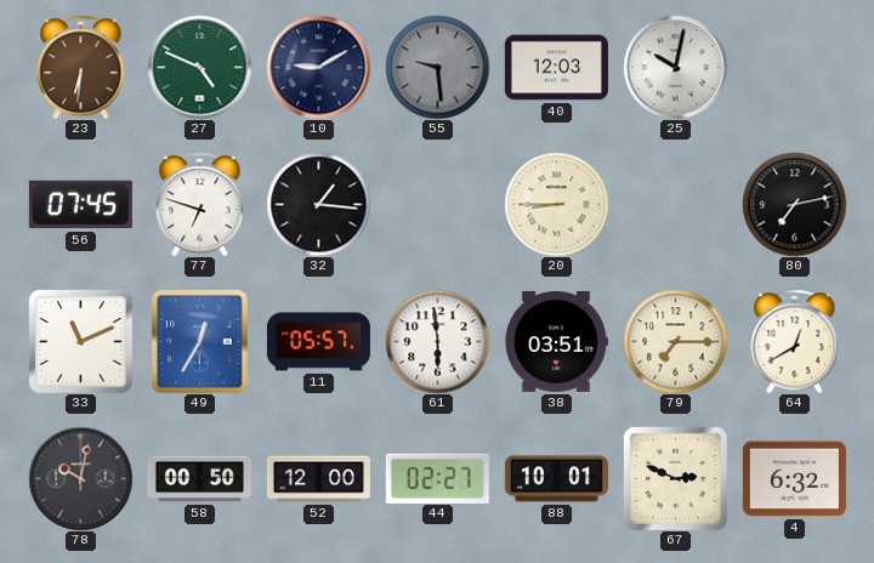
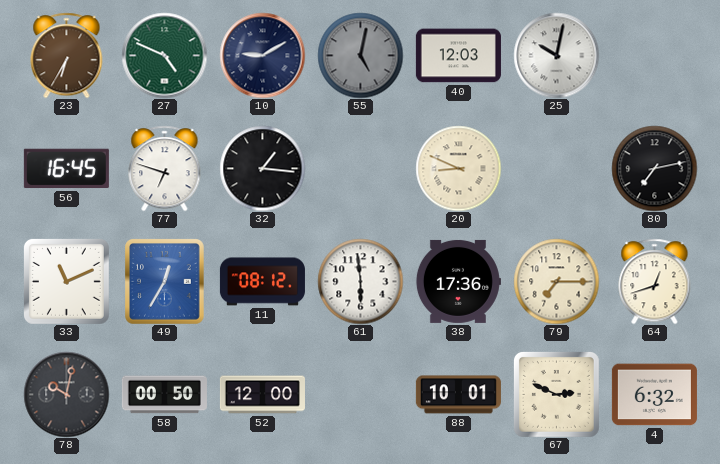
23: 6:31 -> 6:35 (67, 55)
55: 9:29 -> 5:02 (360, 55)
56: 07:45 -> 16:45 (66, 169)
20: 8:45 -> 8:49 (458, 168)
11: 05:57 -> 08:12 (262, 282)
38: 03:51 -> 17:36 (458, 281)
64: 12:40 -> 12:42 (655, 281)
44: 02:27 -> none (437, 478)
